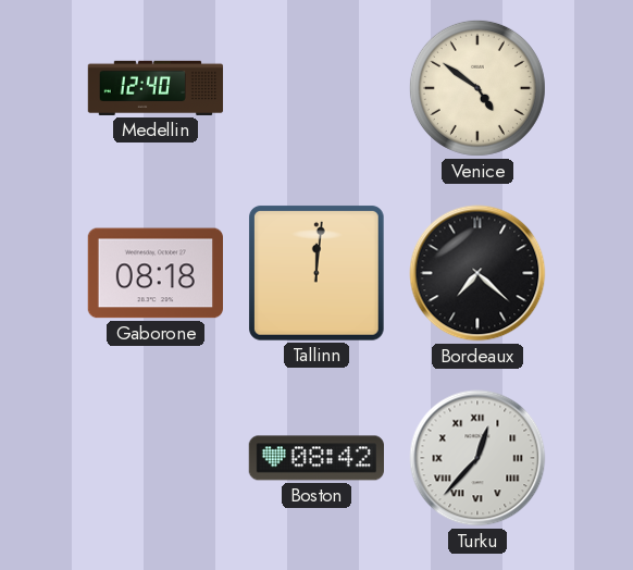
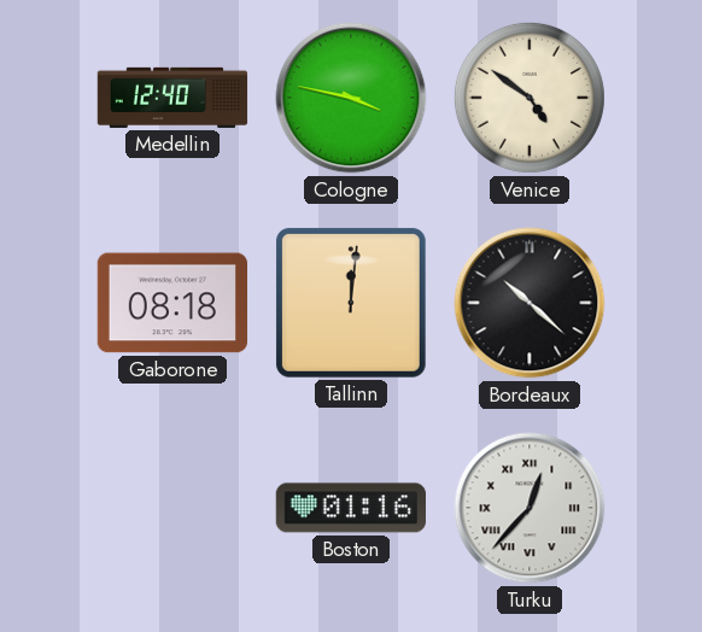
Cologne: none -> 3:47 (351, 98)
Bordeaux: 7:22 -> 10:22 (530, 303)
Boston: 08:42 -> 01:16 (350, 508)
